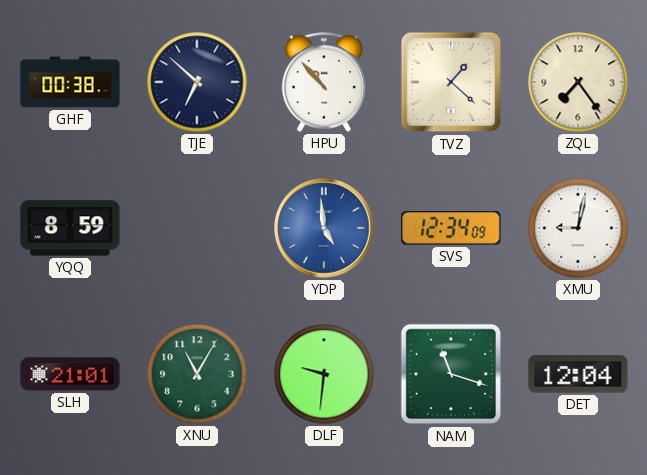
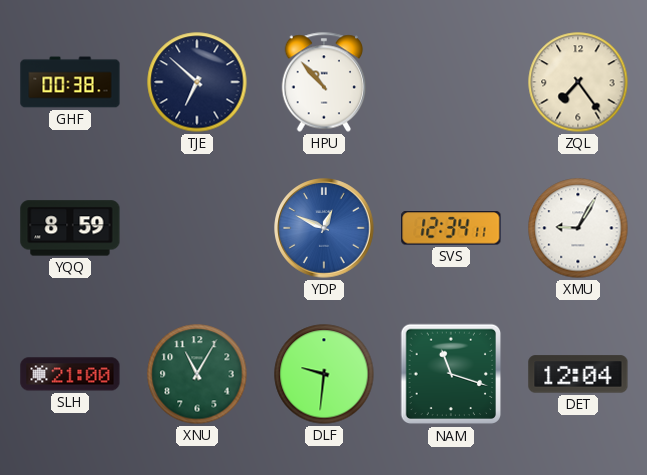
TVZ: 1:22 -> none (451, 82)
YDP: 4:59 -> 12:49 (324, 228)
SVS: 12:34:09 -> 12:34:11 (451, 228)
XMU: 9:02 -> 9:05 (578, 228)
SLH: 21:01 -> 21:00 (70, 374)
